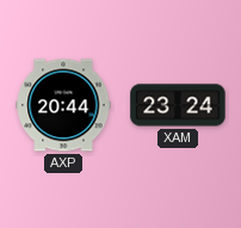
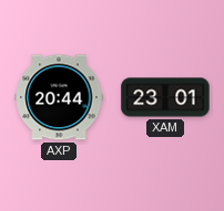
XAM: 23:24 -> 23:01 (165, 97)
